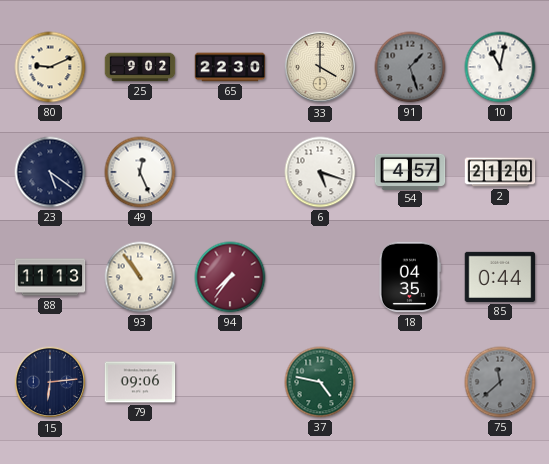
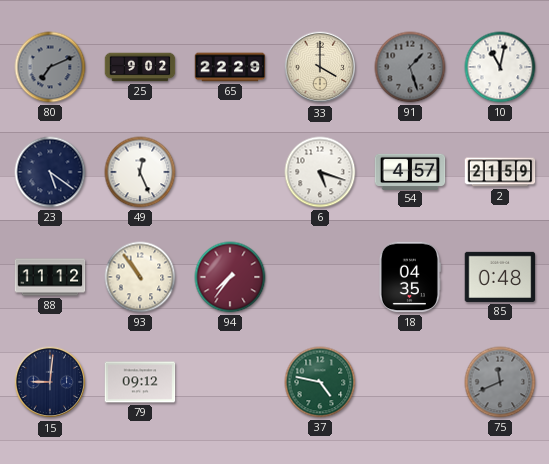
80: 9:11 -> 7:11 (50, 67)
80 dial: cream -> grey (50, 67)
65: 22:30 -> 22:29 (230, 67)
2: 21:20 -> 21:59 (500, 172)
88: 11:13 -> 11:12 (50, 277)
85: 0:44 -> 0:48 (500, 277)
15: 6:14 -> 9:01 (50, 382)
79: 09:06 -> 09:12 (140, 382)
75: 11:38 -> 11:41 (500, 382)
